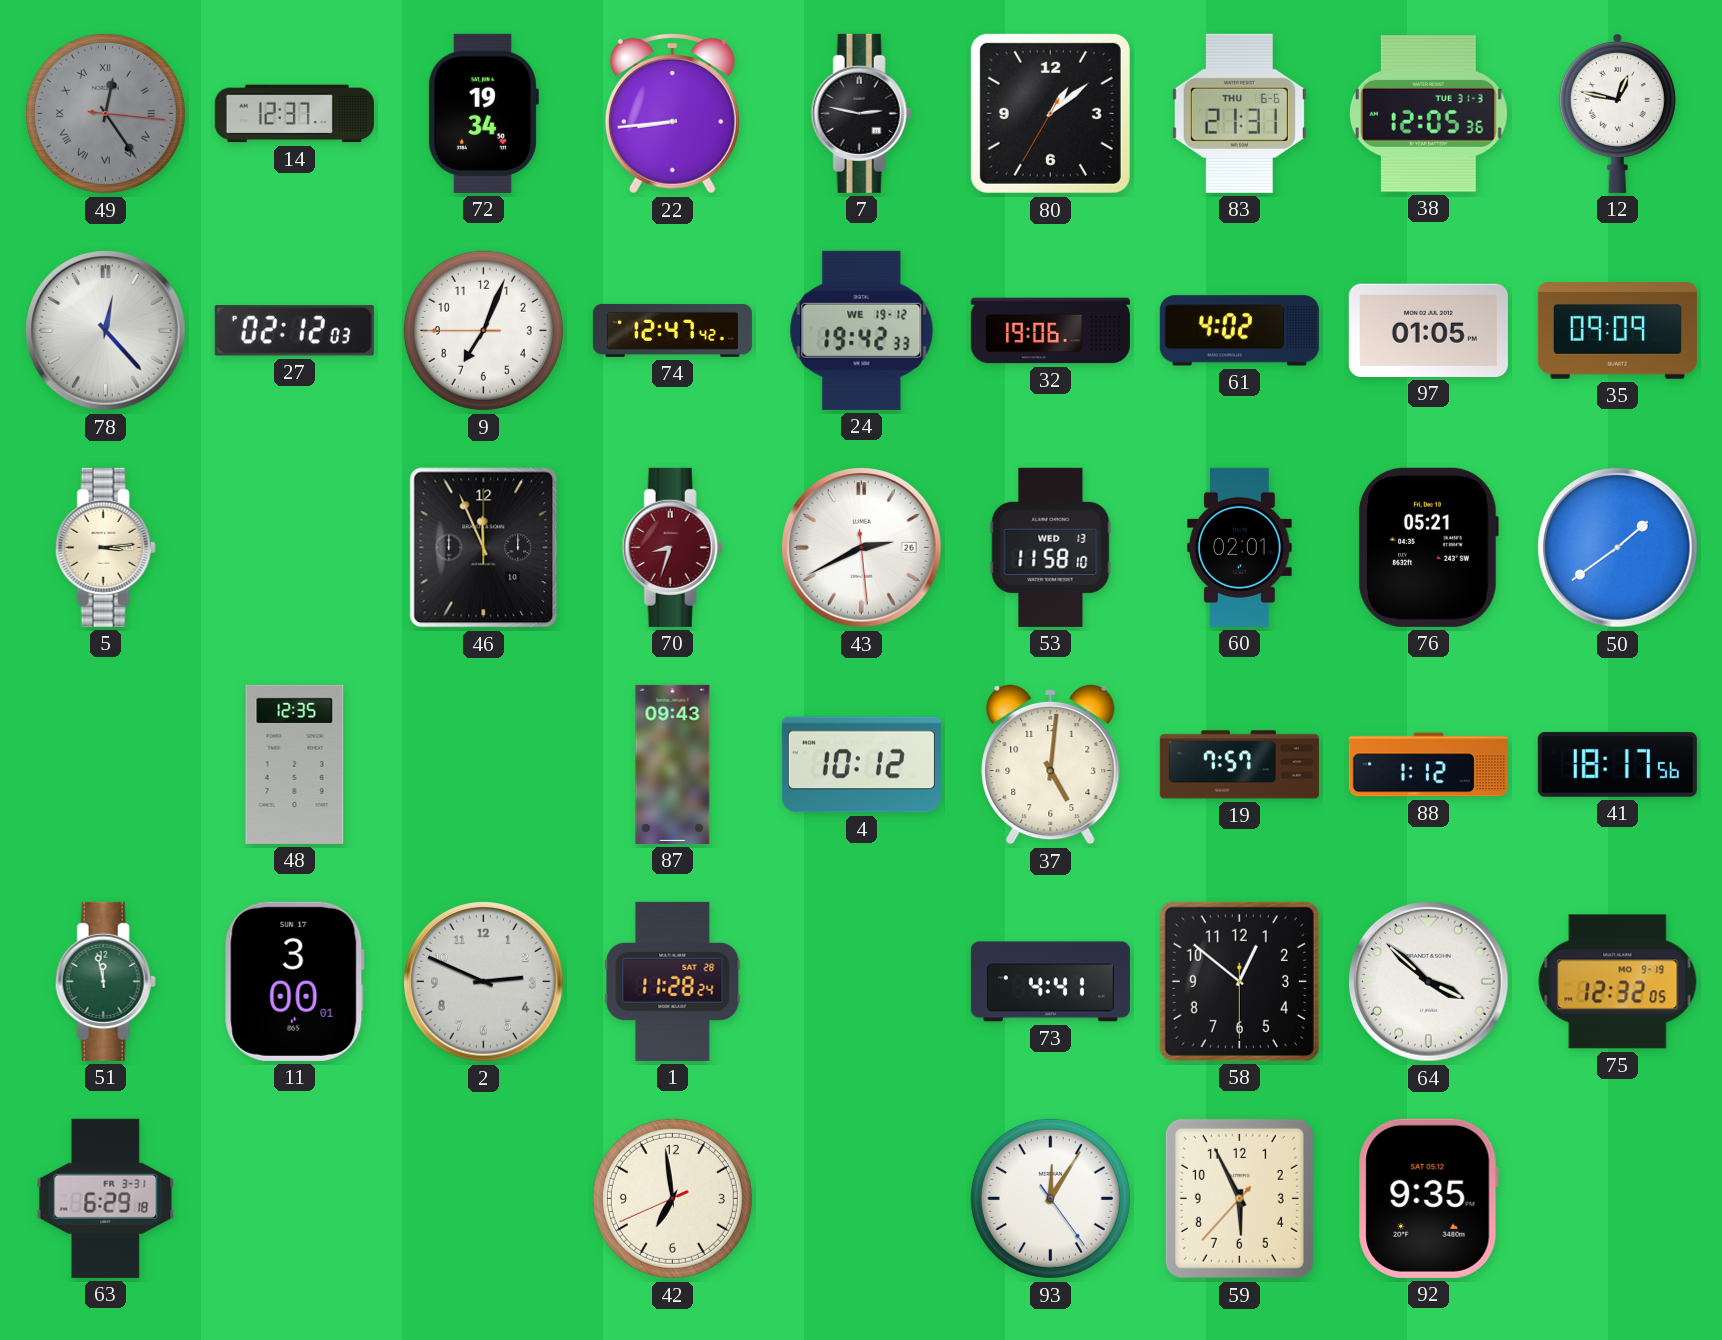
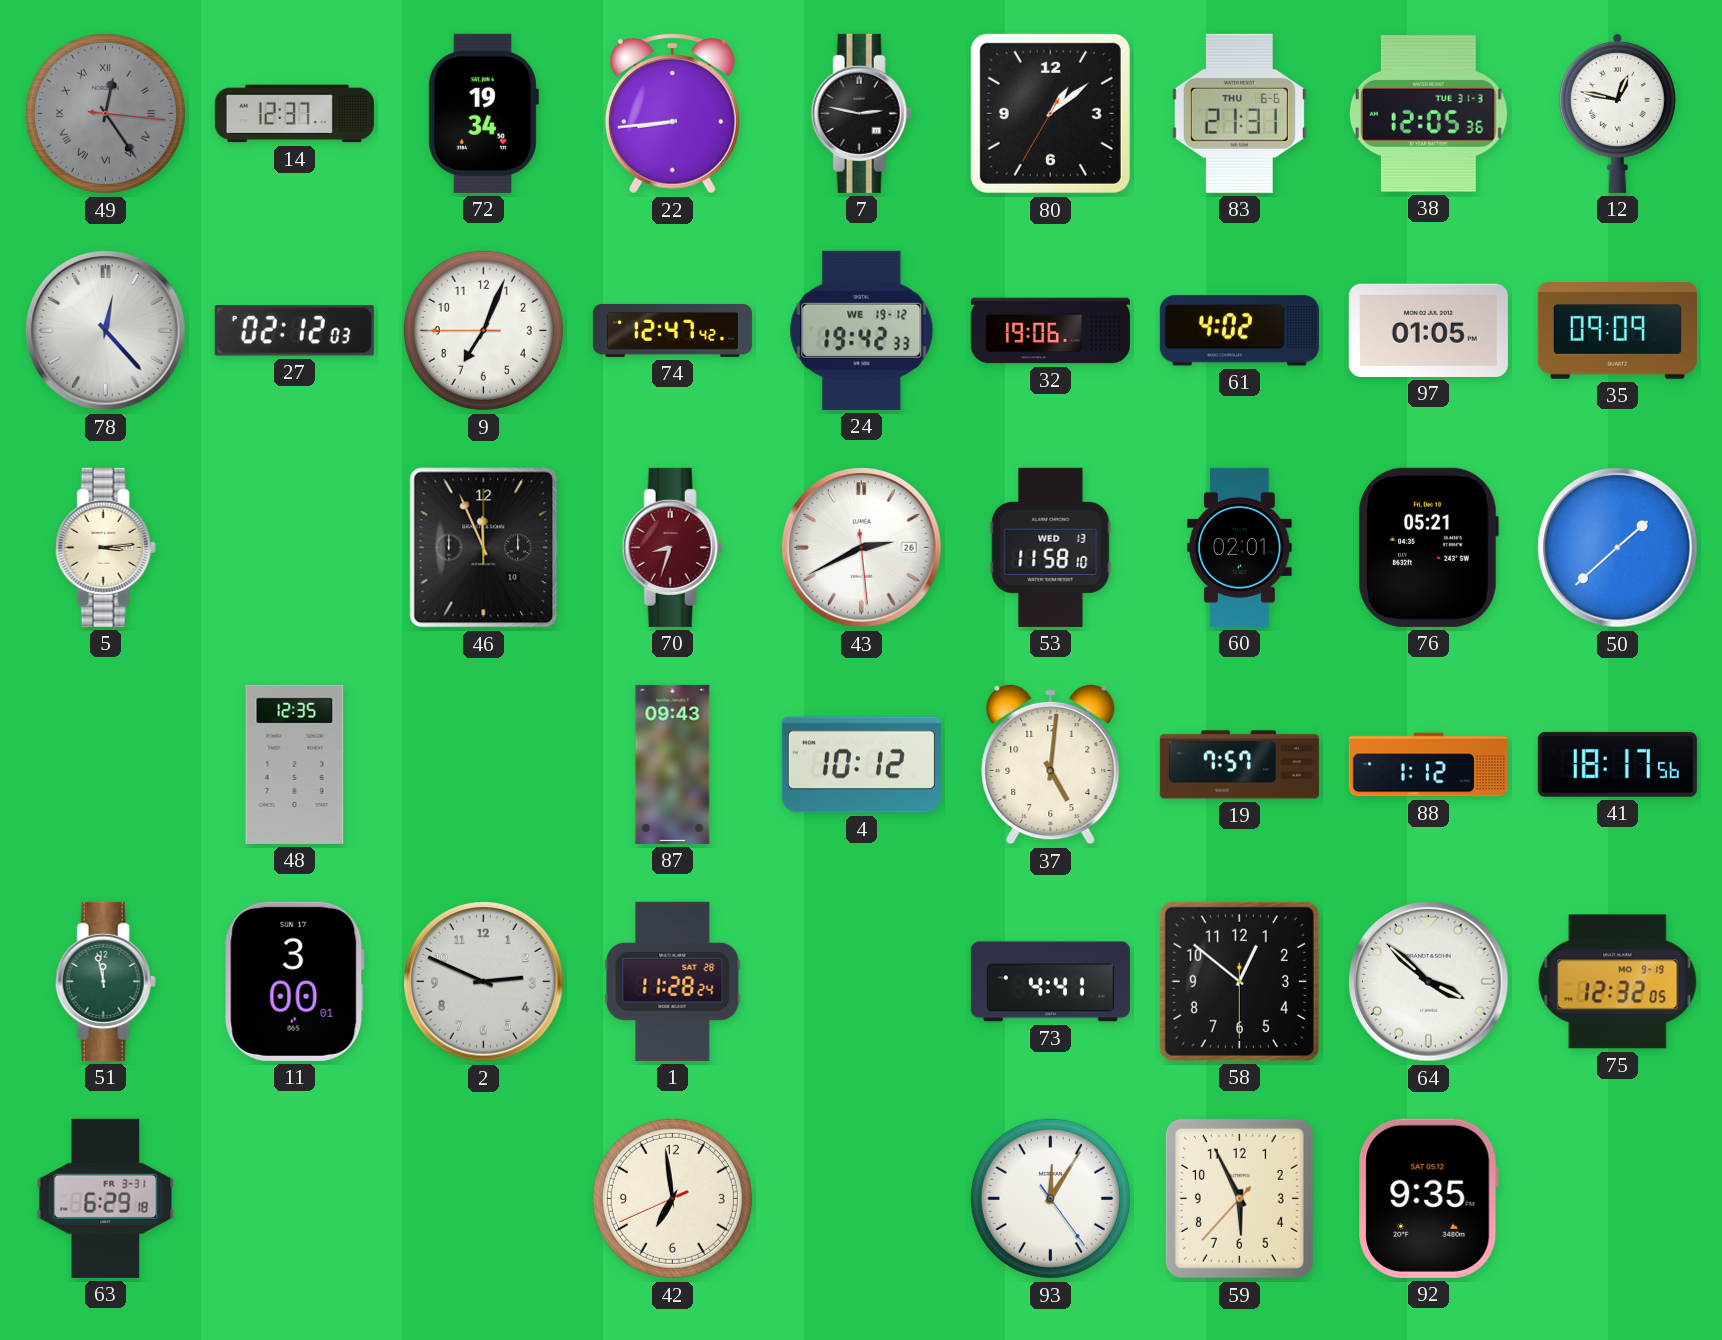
50: 1:39 -> 1:38 (1618, 548)
